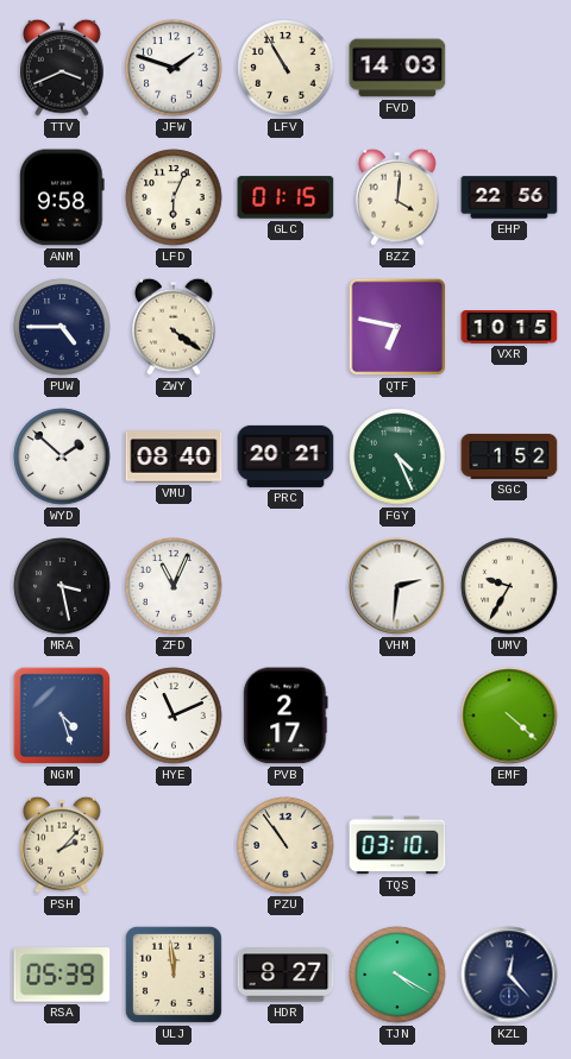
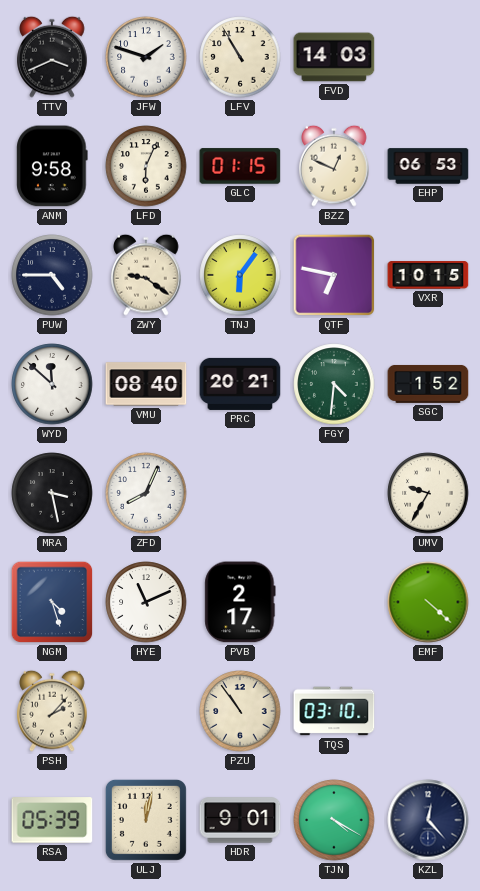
BZZ: 4:01 -> 12:49 (334, 166)
EHP: 22:56 -> 06:53 (428, 166)
ZWY: 4:21 -> 9:21 (146, 275)
TNJ: none -> 6:06 (240, 275)
WYD: 1:52 -> 11:52 (52, 384)
FGY: 4:26 -> 4:31 (334, 384)
ZFD: 11:04 -> 8:04 (146, 493)
VHM: 2:31 -> none (397, 586)
ULJ: 11:59 -> 12:02 (146, 820)
HDR: 8:27 -> 9:01 (240, 820)
